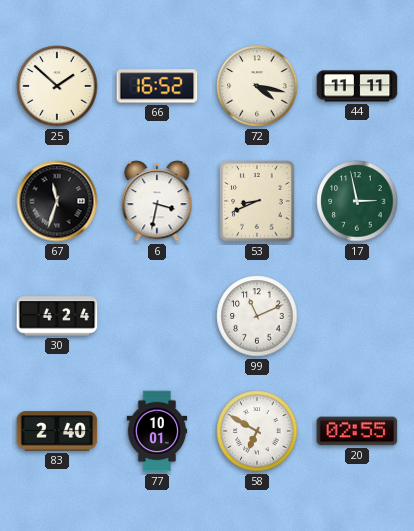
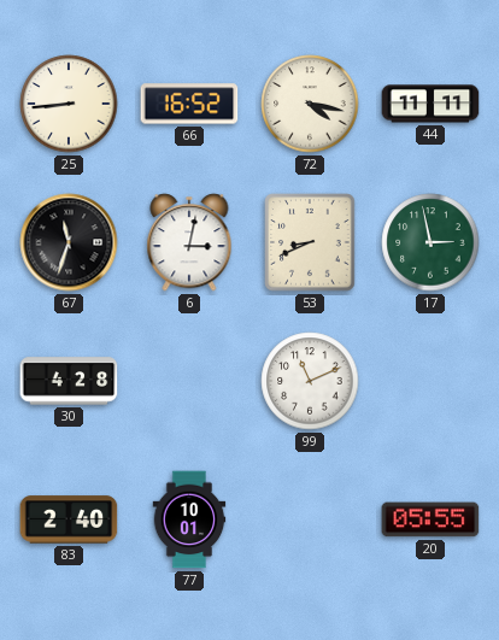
25: 1:52 -> 8:44 (69, 104)
6: 3:32 -> 3:02 (189, 242)
30: 4:24 -> 4:28 (69, 381)
58: 6:50 -> none (257, 431)
20: 02:55 -> 05:55 (430, 519)
